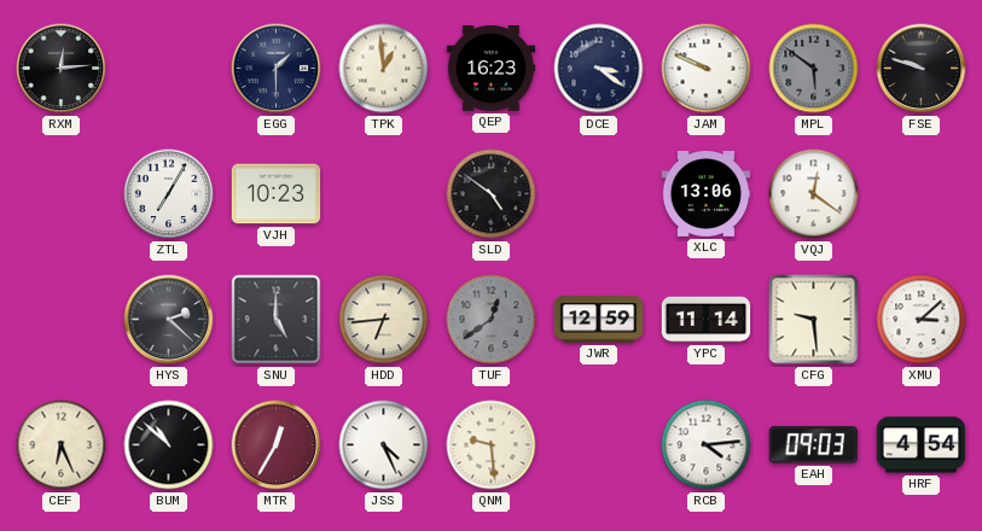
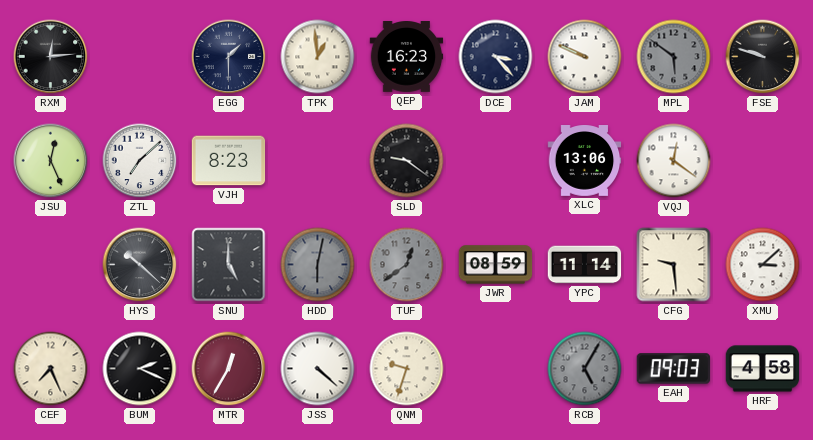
DCE: 3:21 -> 3:23 (496, 57)
JSU: none -> 12:26 (51, 161)
ZTL: 7:05 -> 7:08 (140, 161)
VJH: 10:23 -> 8:23 (229, 161)
SLD: 4:51 -> 9:21 (407, 161)
HYS: 2:22 -> 10:22 (140, 265)
HDD: 6:44 -> 6:02 (318, 265)
HDD dial: cream -> grey (318, 265)
JWR: 12:59 -> 08:59 (496, 265)
CEF: 6:26 -> 7:26 (51, 369)
BUM: 10:52 -> 2:19 (140, 369)
JSS: 4:26 -> 4:22 (318, 369)
QNM: 9:29 -> 9:33 (407, 369)
RCB: 4:14 -> 5:05 (585, 369)
RCB dial: white -> grey (585, 369)
HRF: 4:54 -> 4:58 (763, 369)
